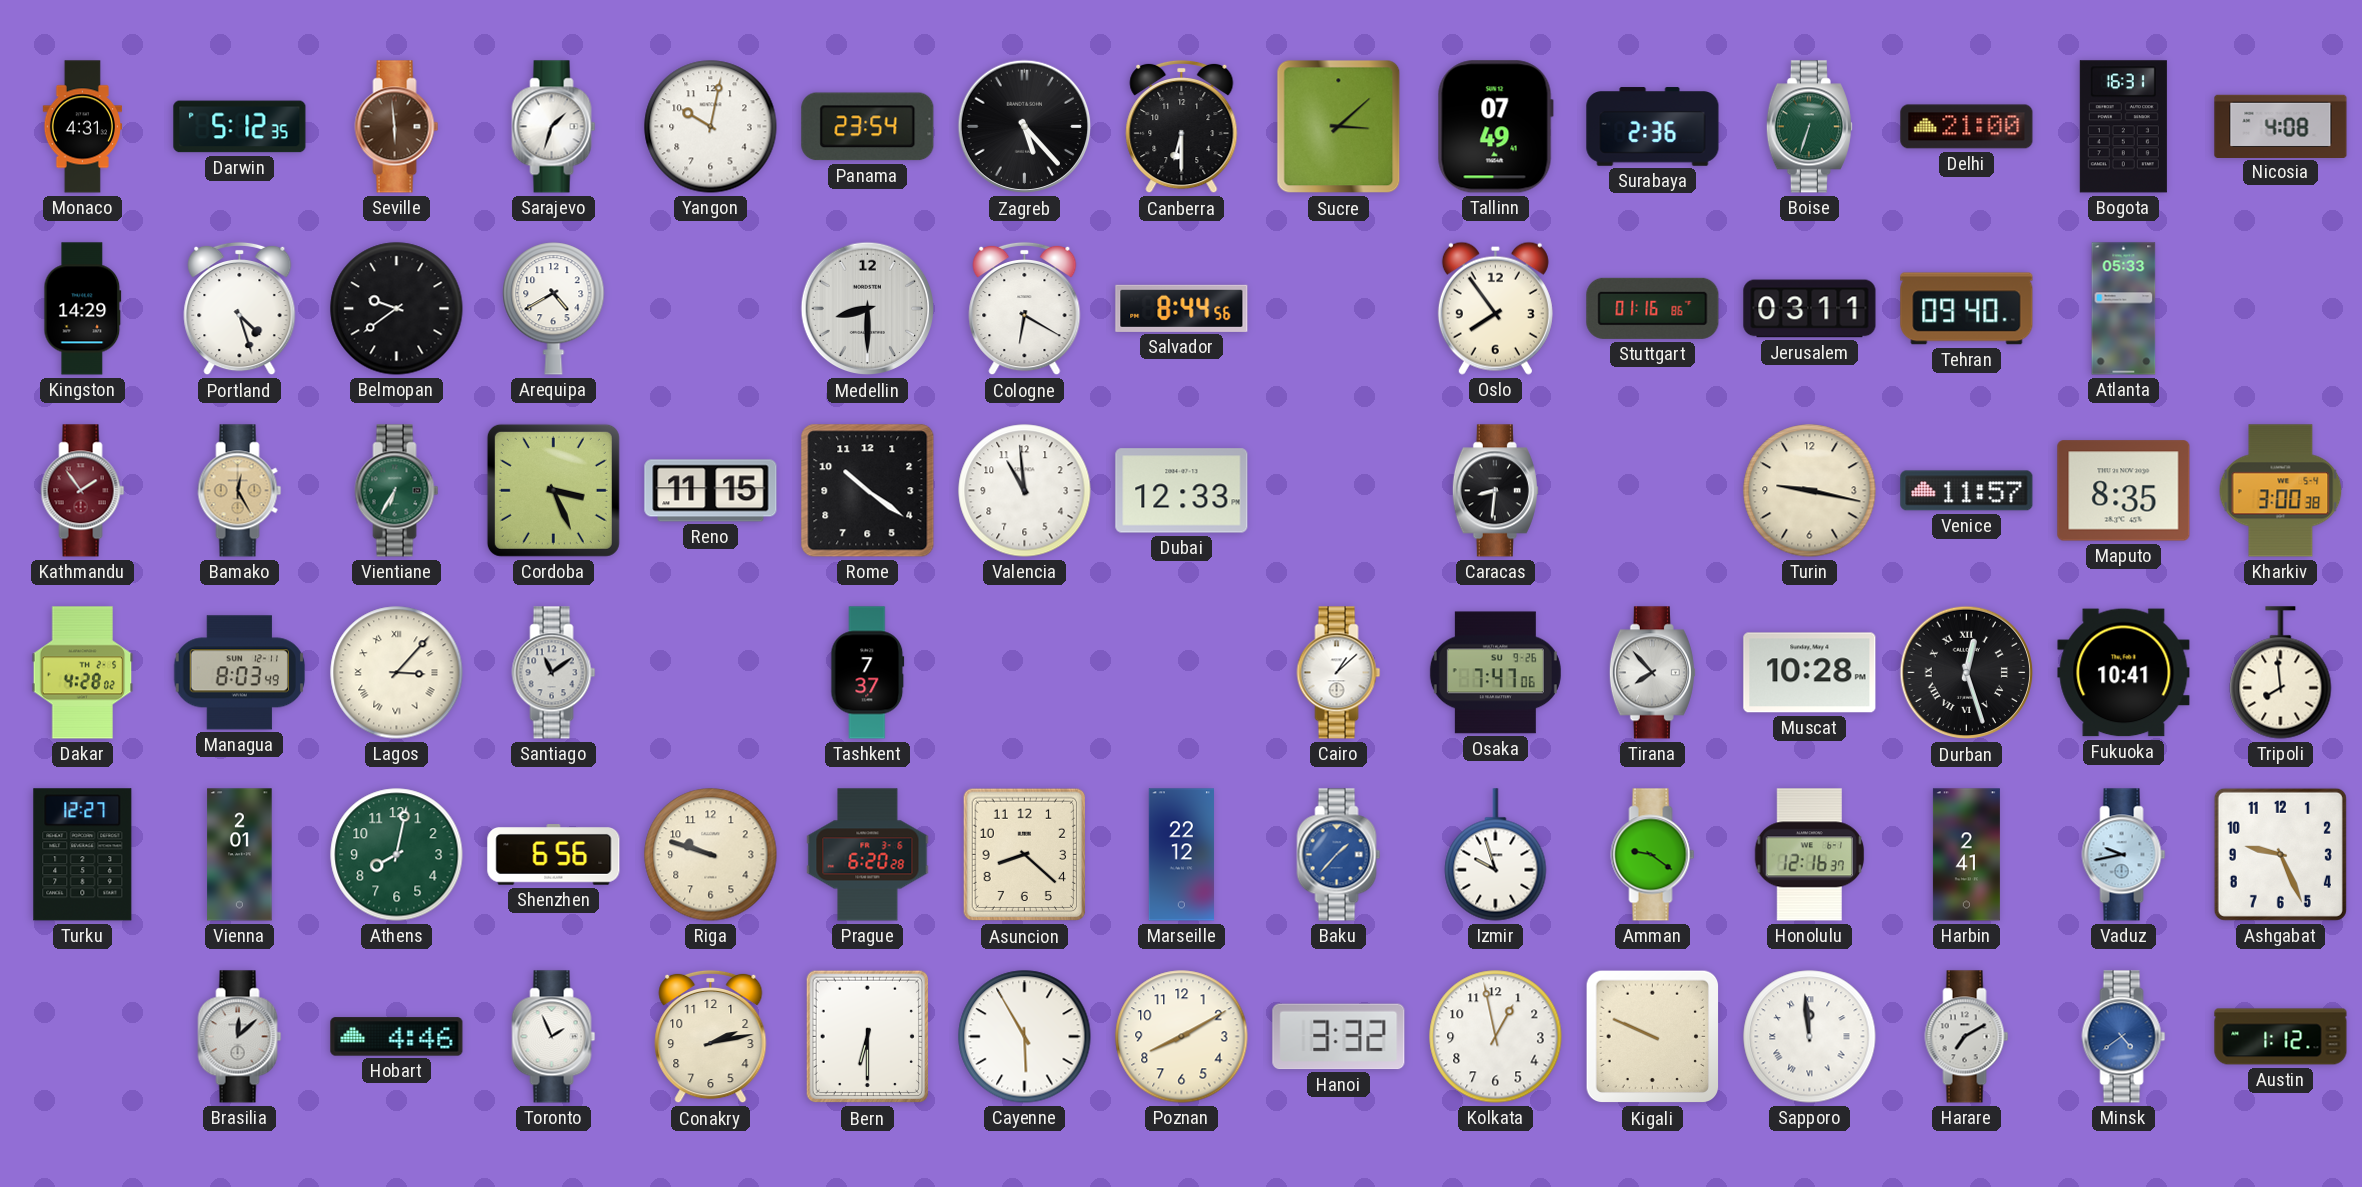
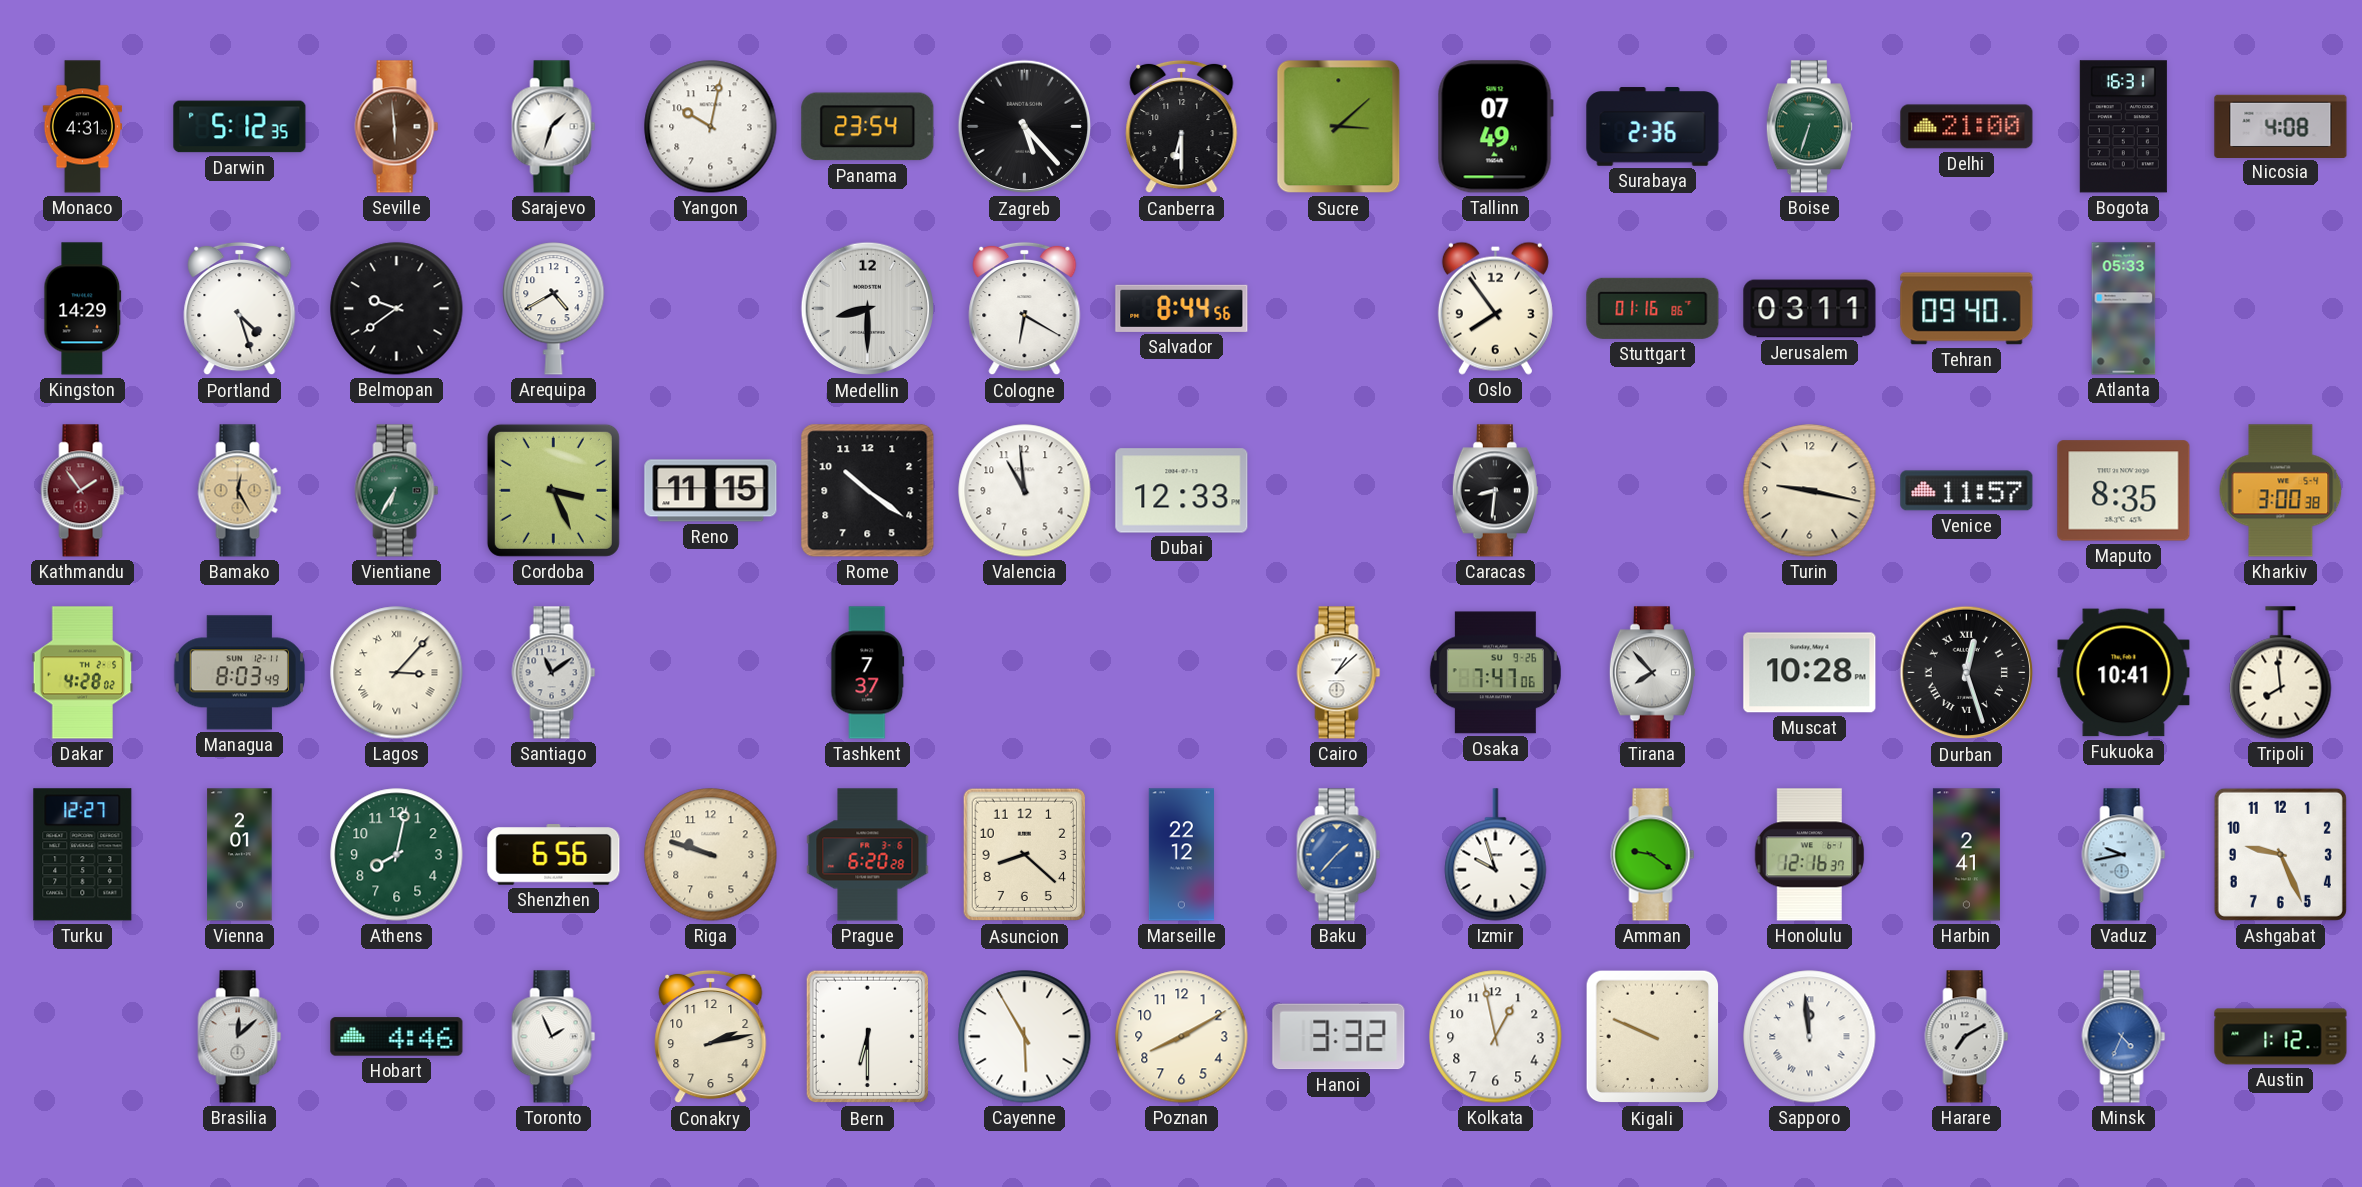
Minsk: 4:39 -> 4:34 (2124, 1037)
